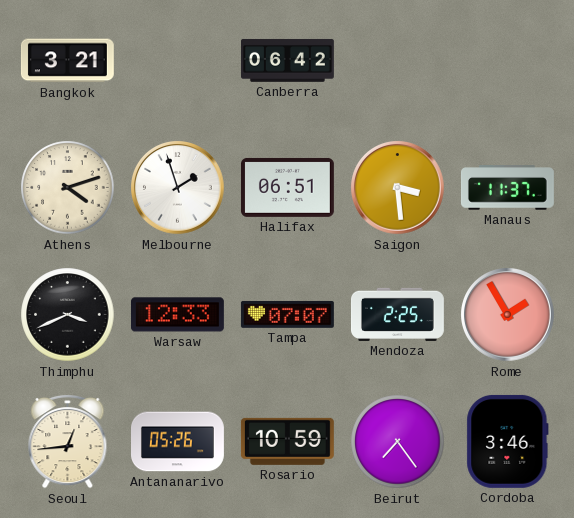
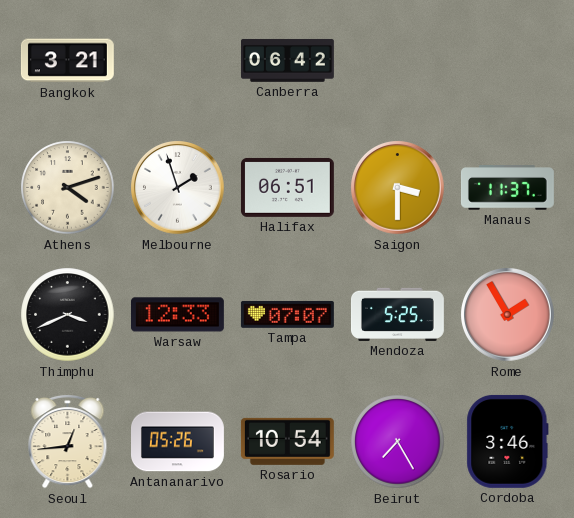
Saigon: 3:29 -> 3:30 (398, 188)
Mendoza: 2:25 -> 5:25 (397, 314)
Rosario: 10:59 -> 10:54 (287, 441)
Beirut: 7:24 -> 7:25 (398, 442)
